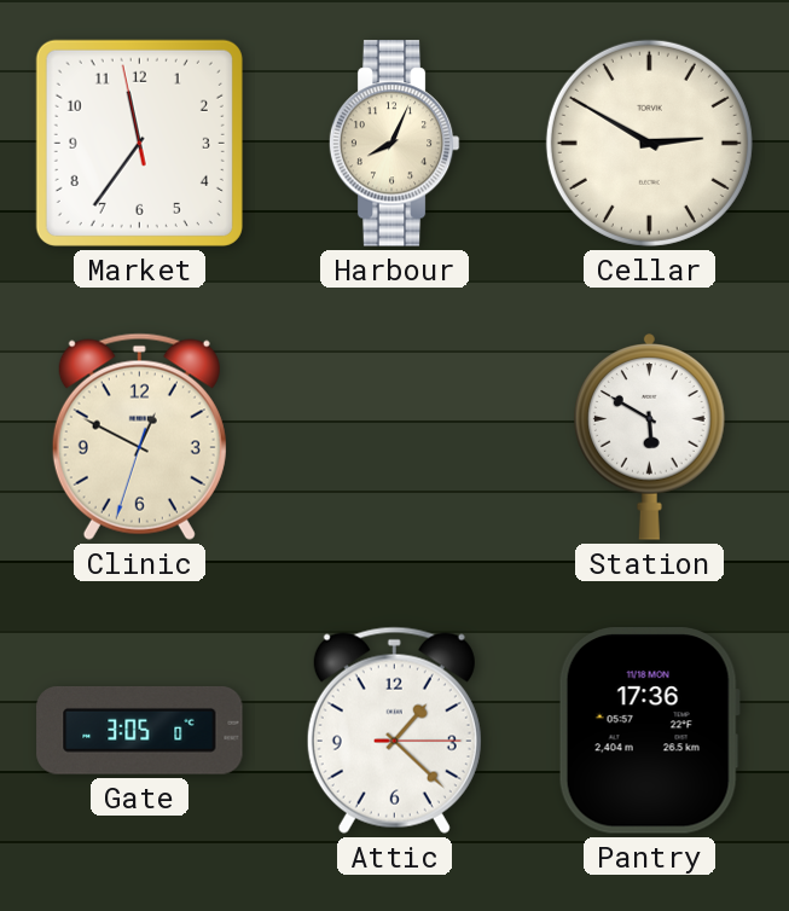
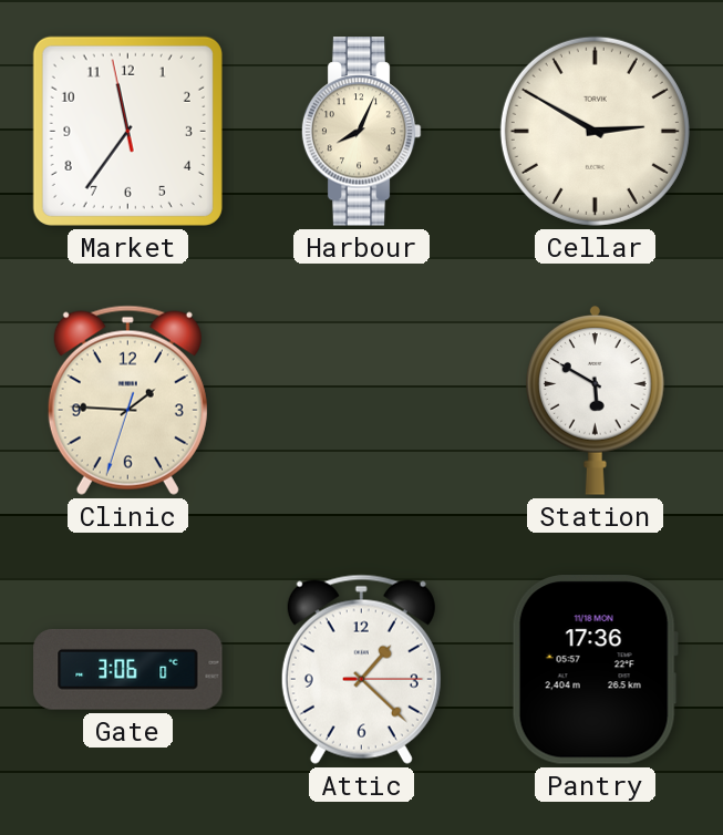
Clinic: 12:49 -> 1:45 (127, 400)
Gate: 3:05 -> 3:06 (128, 669)
